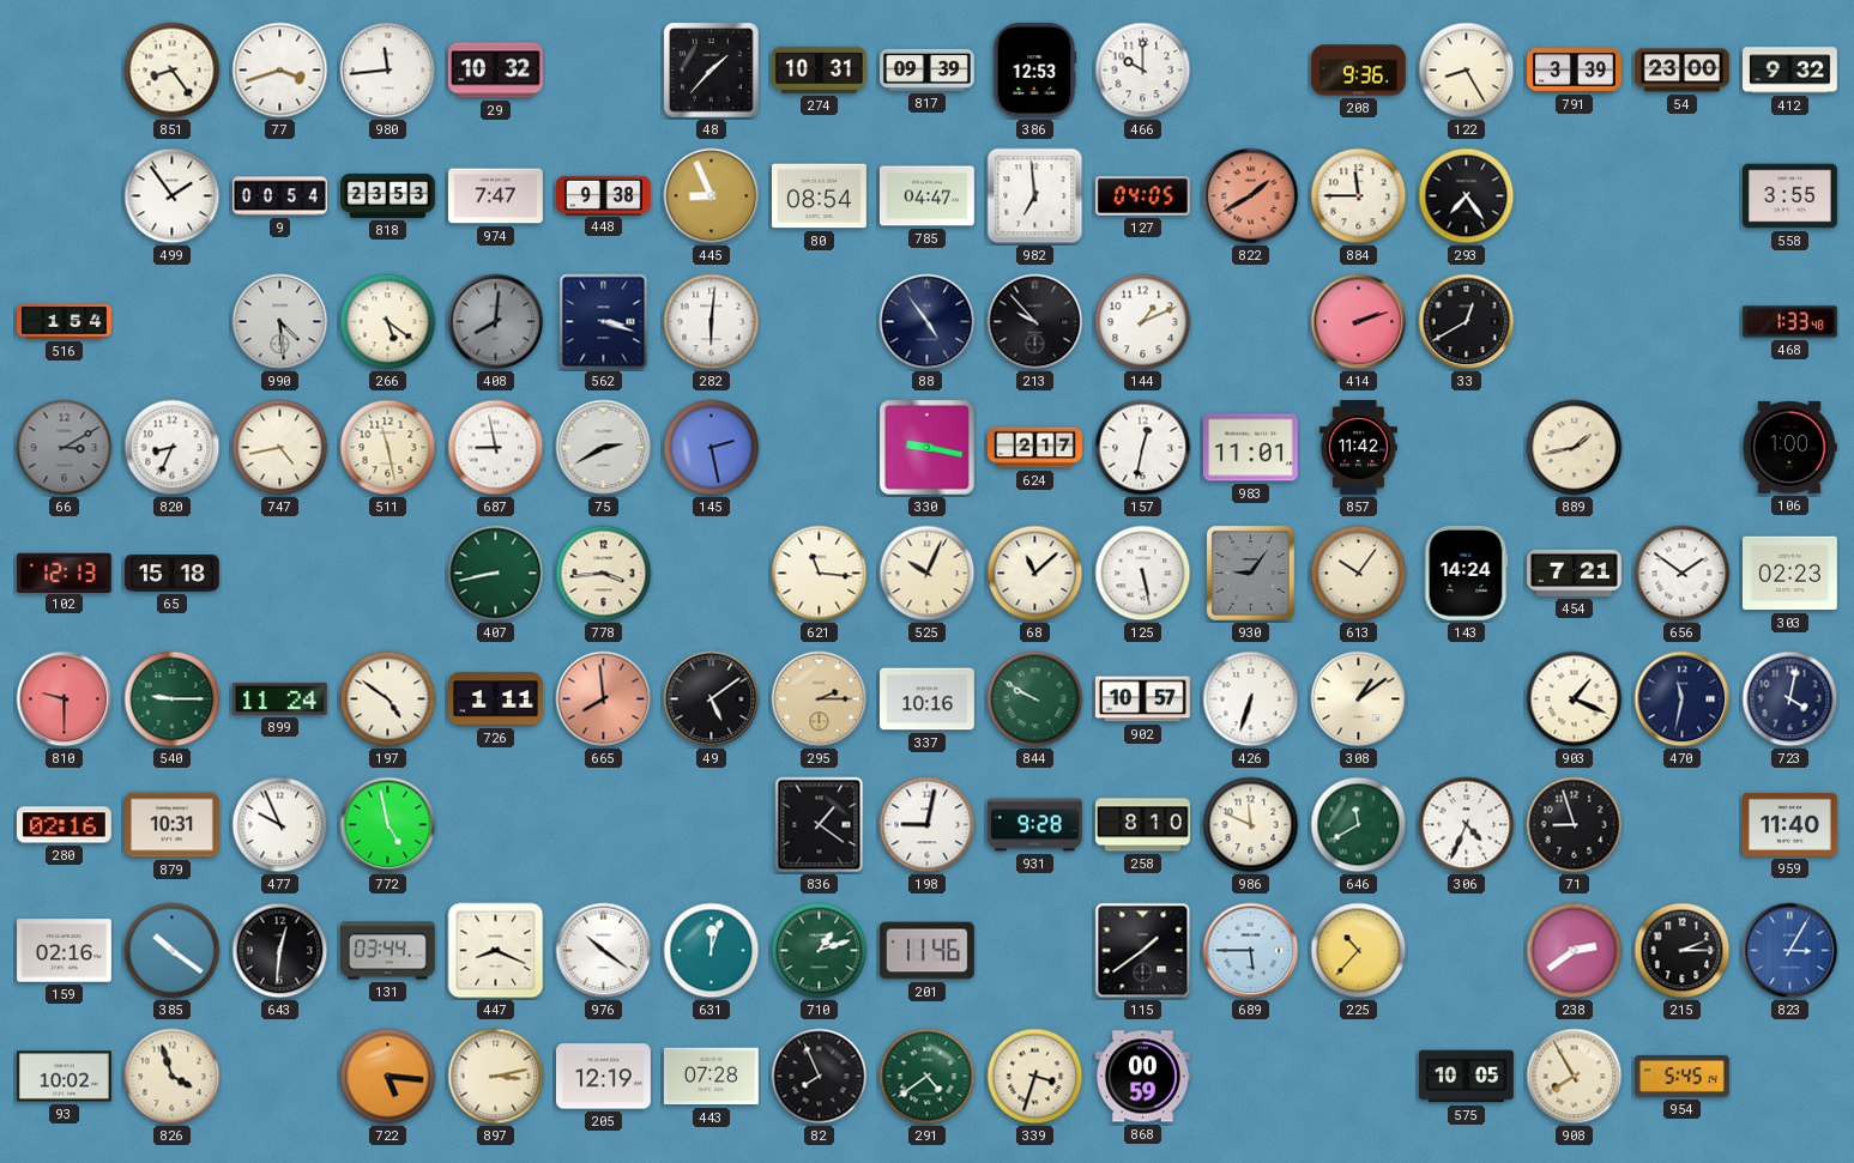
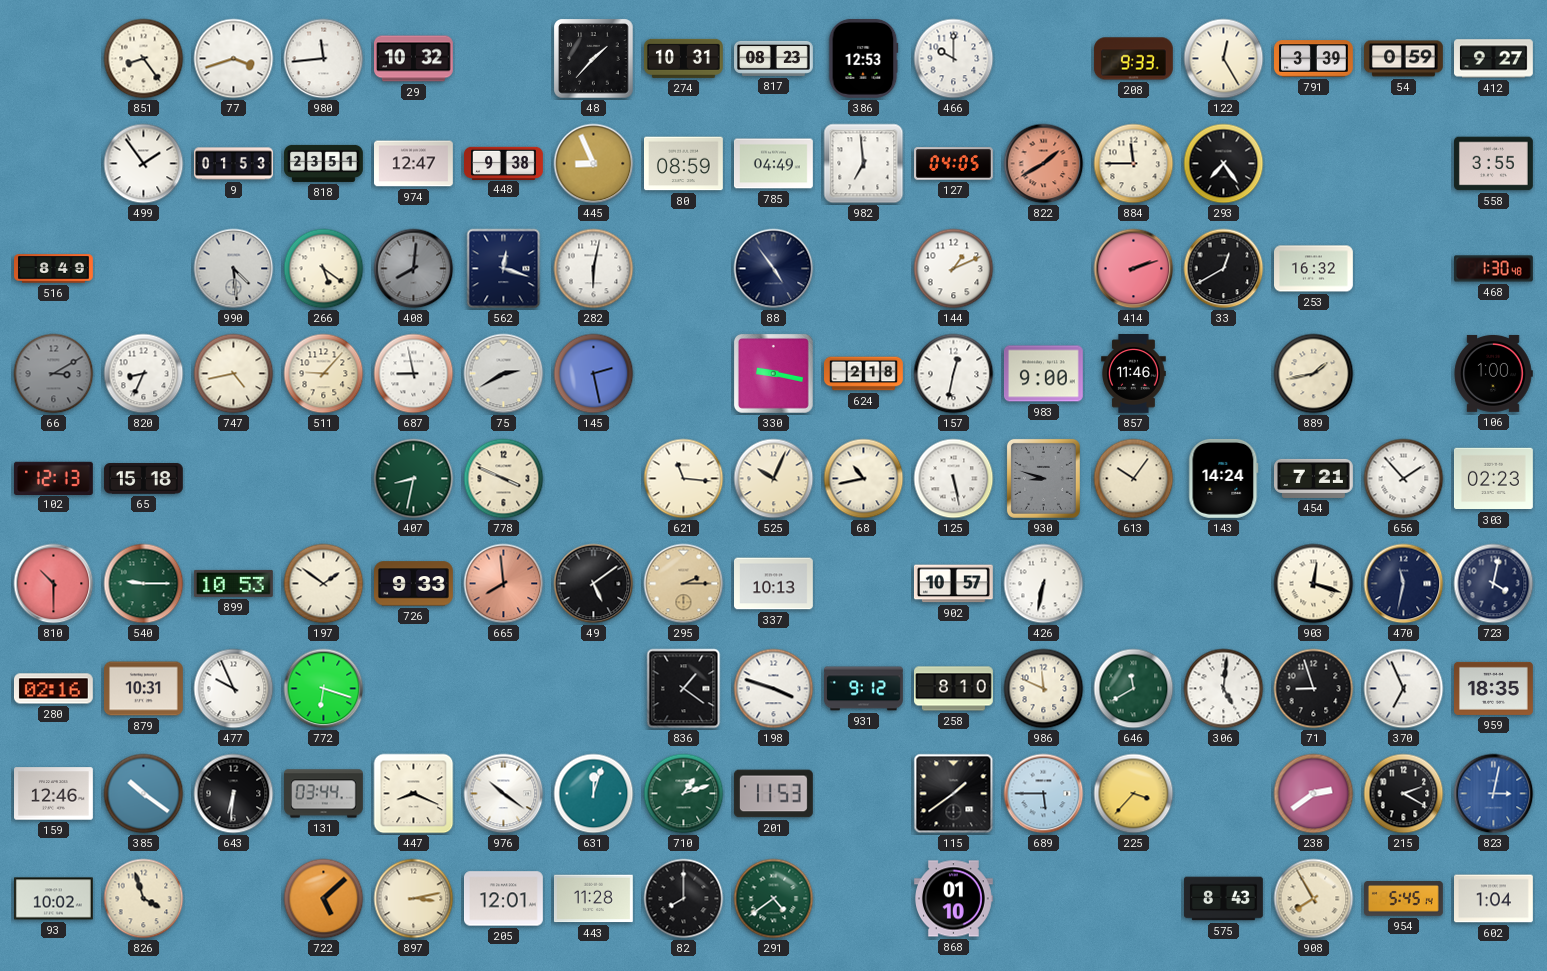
817: 09:39 -> 08:23 (774, 58)
208: 9:36 -> 9:33 (1133, 59)
122: 8:25 -> 12:25 (1224, 59)
54: 23:00 -> 0:59 (1404, 59)
412: 9:32 -> 9:27 (1494, 59)
9: 00:54 -> 01:53 (234, 164)
818: 23:53 -> 23:51 (324, 163)
974: 7:47 -> 12:47 (414, 164)
80: 08:54 -> 08:59 (684, 164)
785: 04:47 -> 04:49 (774, 164)
516: 1:54 -> 8:49 (54, 269)
562: 3:18 -> 12:18 (504, 269)
282: 6:01 -> 6:02 (594, 269)
213: 9:53 -> none (1035, 322)
253: none -> 16:32 (1314, 269)
468: 1:33 -> 1:30 (1494, 269)
511: 11:28 -> 9:07 (324, 374)
624: 2:17 -> 2:18 (864, 374)
983: 11:01 -> 9:00 (1043, 374)
857: 11:42 -> 11:46 (1134, 374)
407: 8:43 -> 8:32 (414, 479)
778: 3:44 -> 3:49 (504, 479)
68: 11:08 -> 10:43 (864, 479)
930: 9:06 -> 8:48 (1043, 478)
656: 1:51 -> 1:53 (1404, 479)
810: 9:30 -> 10:30 (54, 584)
899: 11:24 -> 10:53 (233, 583)
197: 4:51 -> 1:51 (324, 584)
726: 1:11 -> 9:33 (414, 584)
337: 10:16 -> 10:13 (774, 584)
844: 9:50 -> none (1035, 699)
426: 6:33 -> 6:32 (1044, 584)
308: 1:09 -> none (1359, 699)
903: 1:19 -> 12:18 (1314, 584)
772: 4:58 -> 6:18 (324, 689)
198: 9:02 -> 3:48 (774, 689)
931: 9:28 -> 9:12 (864, 689)
306: 4:34 -> 5:01 (1224, 689)
370: none -> 6:56 (1404, 689)
959: 11:40 -> 18:35 (1494, 688)
159: 02:16 -> 12:46 (54, 794)
643: 12:31 -> 6:31 (234, 794)
201: 11:46 -> 11:53 (773, 794)
225: 10:37 -> 3:37 (1134, 794)
215: 2:15 -> 2:20 (1404, 794)
823: 3:05 -> 3:02 (1494, 794)
722: 5:16 -> 5:08 (324, 899)
205: 12:19 -> 12:01 (504, 899)
443: 07:28 -> 11:28 (593, 899)
82: 7:56 -> 8:00 (684, 899)
339: 3:33 -> none (1035, 1077)
868: 00:59 -> 01:10 (954, 899)
575: 10:05 -> 8:43 (1224, 899)
602: none -> 1:04 (1494, 899)
